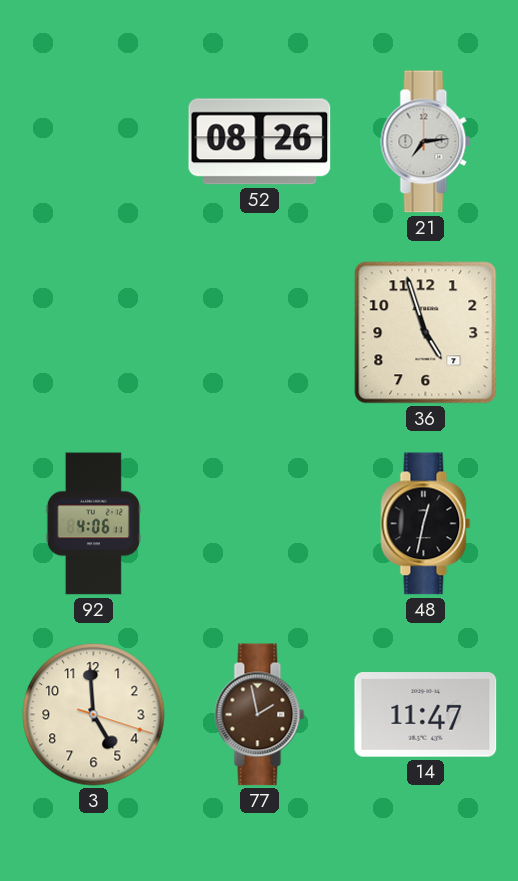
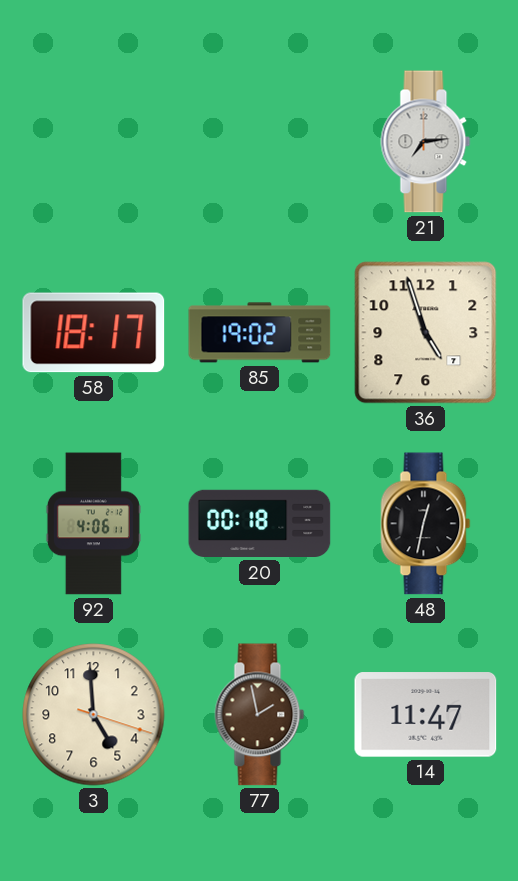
52: 08:26 -> none (260, 142)
58: none -> 18:17 (94, 333)
85: none -> 19:02 (260, 333)
20: none -> 00:18 (260, 524)
